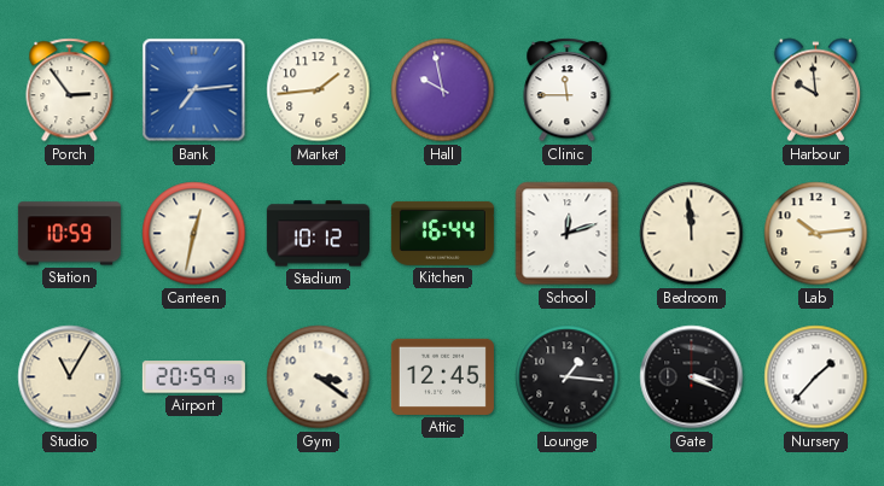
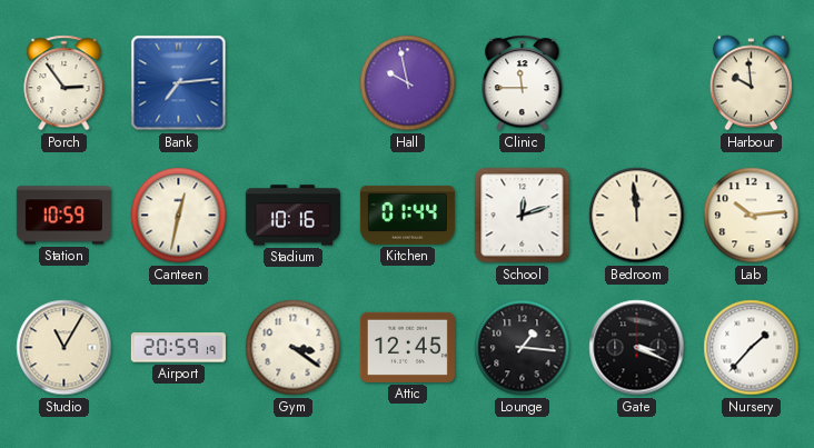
Market: 1:44 -> none (319, 90)
Stadium: 10:12 -> 10:16 (292, 216)
Kitchen: 16:44 -> 01:44 (407, 215)
